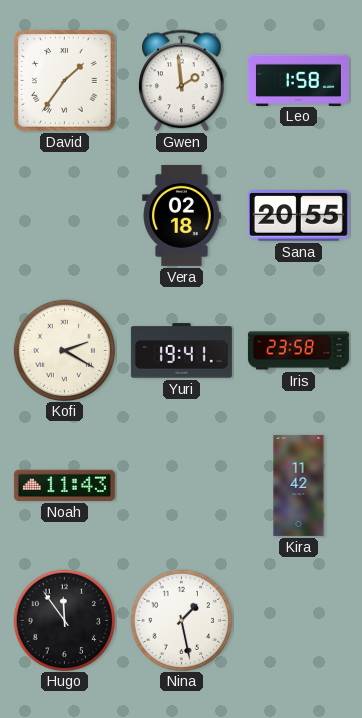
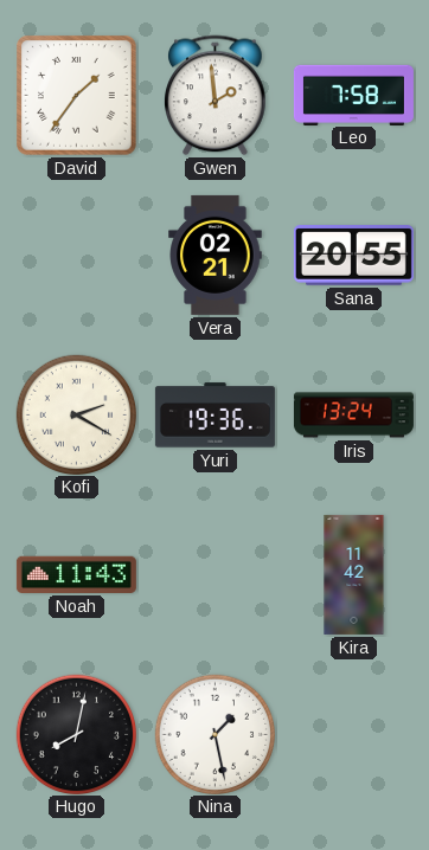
Leo: 1:58 -> 7:58 (353, 95)
Vera: 02:18 -> 02:21 (216, 255)
Yuri: 19:41 -> 19:36 (214, 416)
Iris: 23:58 -> 13:24 (353, 416)
Hugo: 11:54 -> 8:02 (76, 734)
